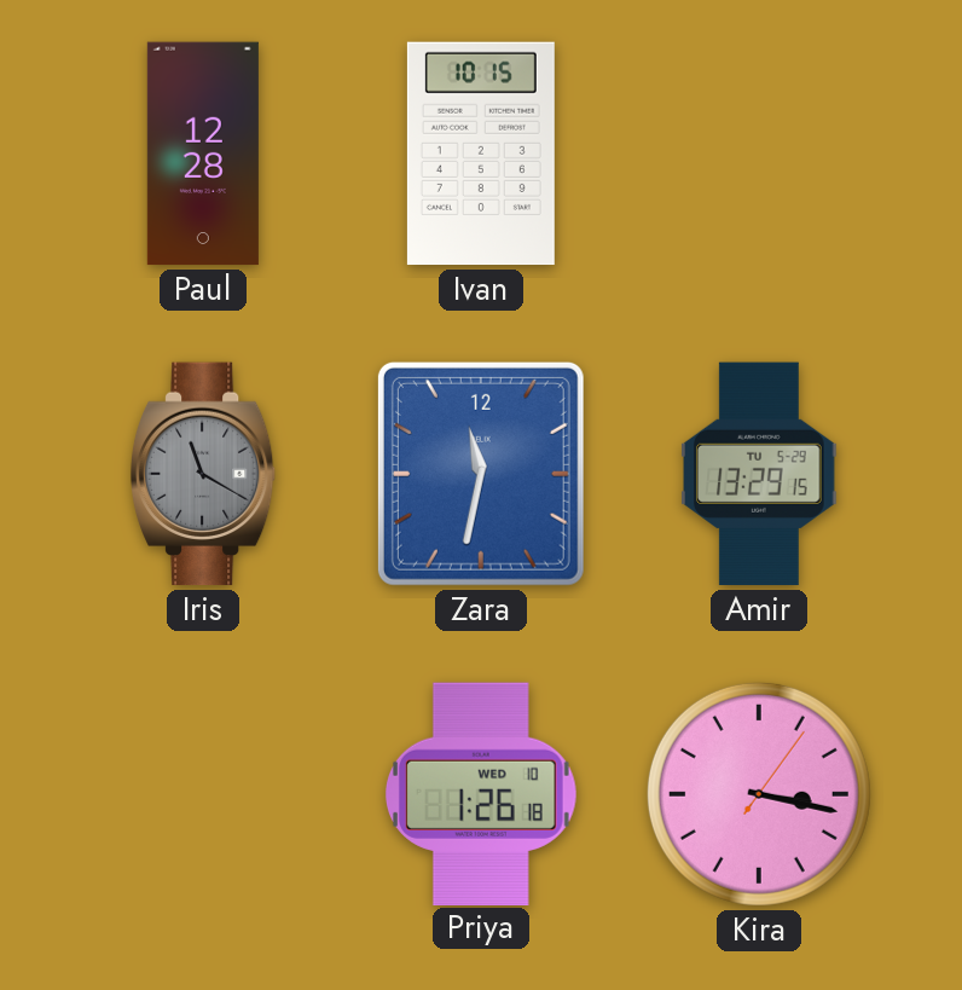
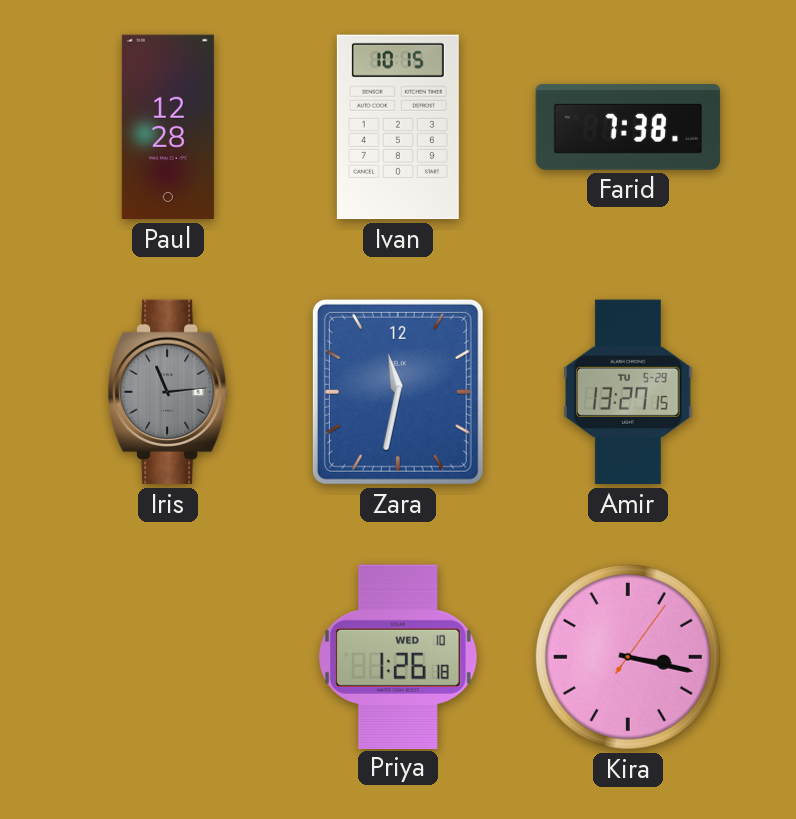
Farid: none -> 7:38 (628, 127)
Iris: 11:20 -> 11:14 (168, 392)
Amir: 13:29 -> 13:27 (628, 392)
